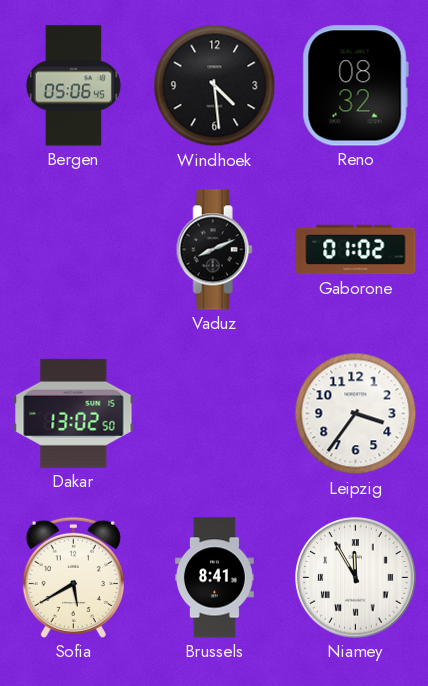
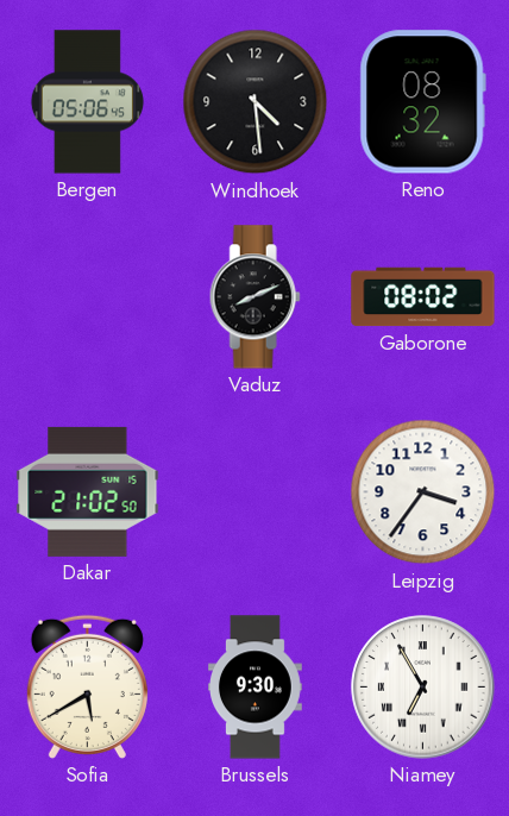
Gaborone: 01:02 -> 08:02 (423, 297)
Dakar: 13:02 -> 21:02 (88, 491)
Brussels: 8:41 -> 9:30 (256, 688)
Niamey: 11:55 -> 6:55 (423, 688)
